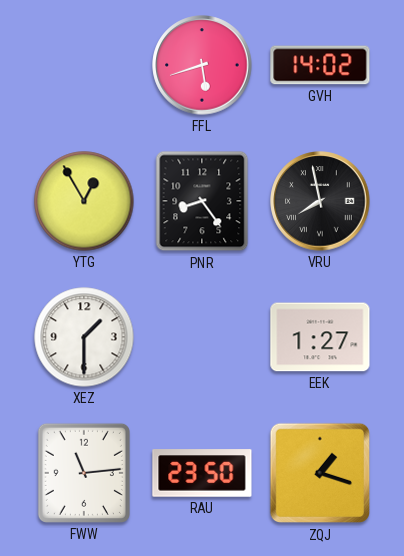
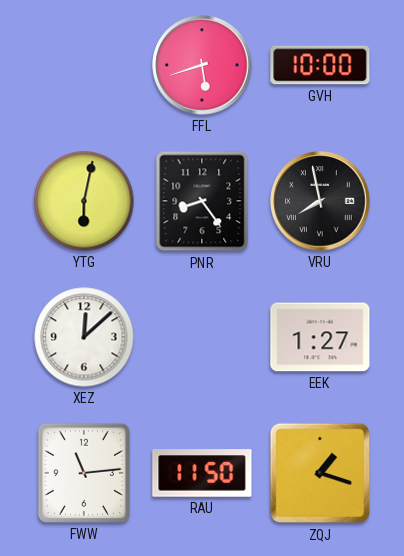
GVH: 14:02 -> 10:00 (320, 65)
YTG: 12:55 -> 6:02 (84, 201)
XEZ: 1:30 -> 12:08 (84, 337)
RAU: 23:50 -> 11:50 (202, 473)
